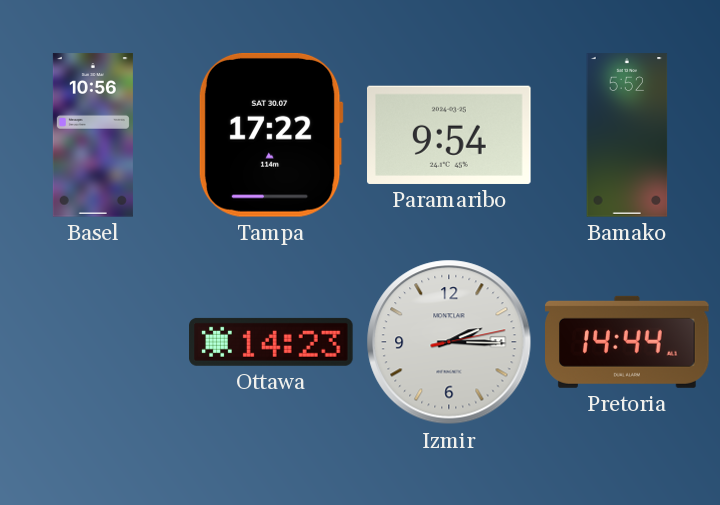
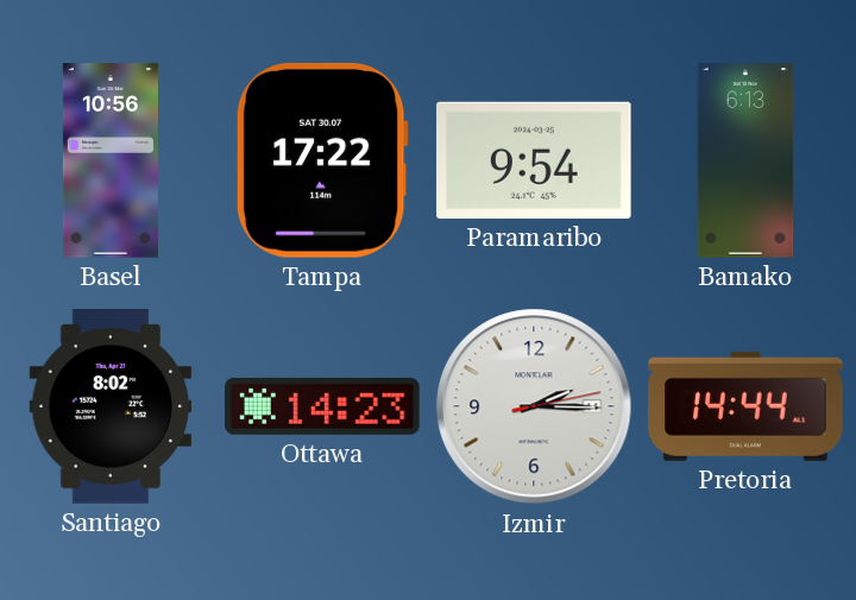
Bamako: 5:52 -> 6:13 (745, 160)
Santiago: none -> 8:02 (111, 406)
